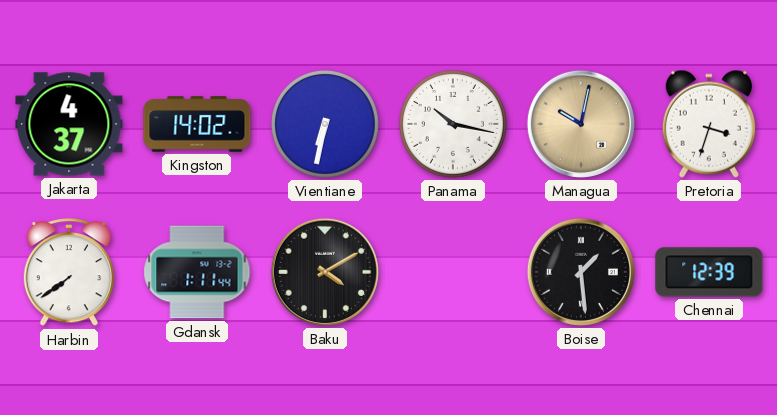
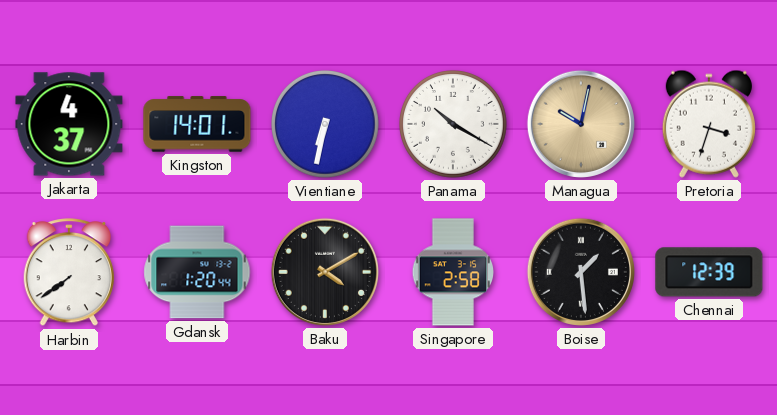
Kingston: 14:02 -> 14:01 (197, 124)
Panama: 10:17 -> 10:20 (454, 125)
Gdansk: 1:11 -> 1:20 (197, 272)
Singapore: none -> 2:58 (452, 272)
